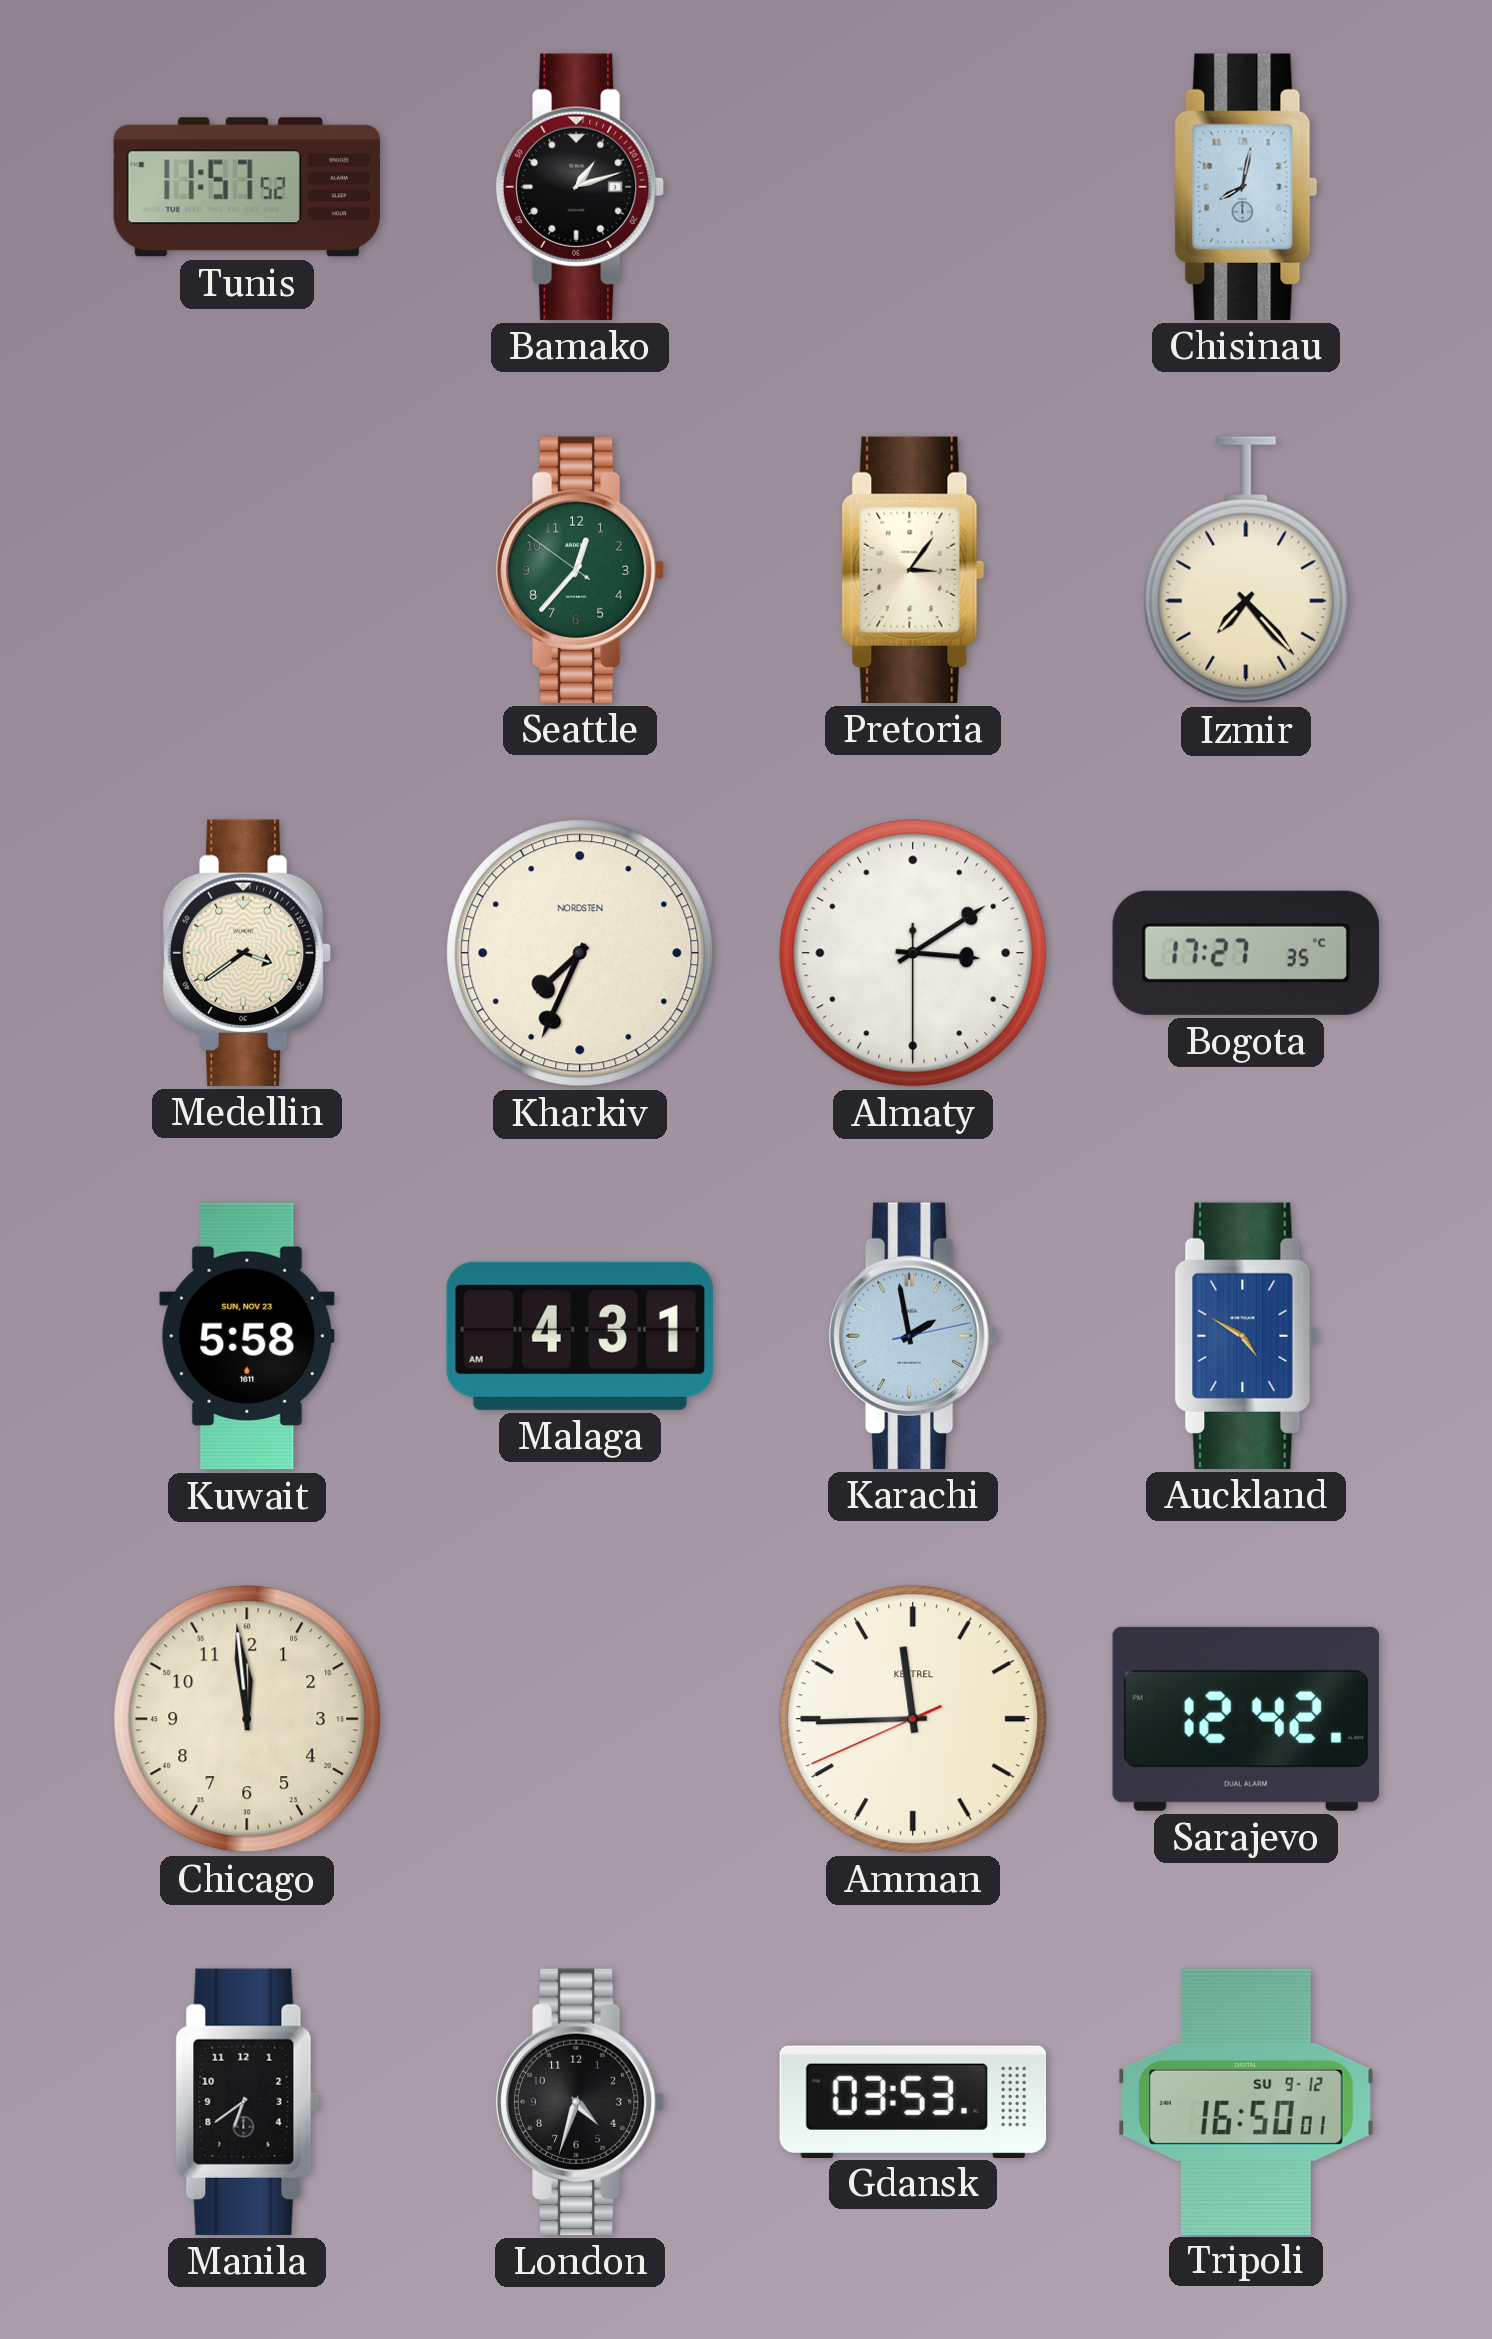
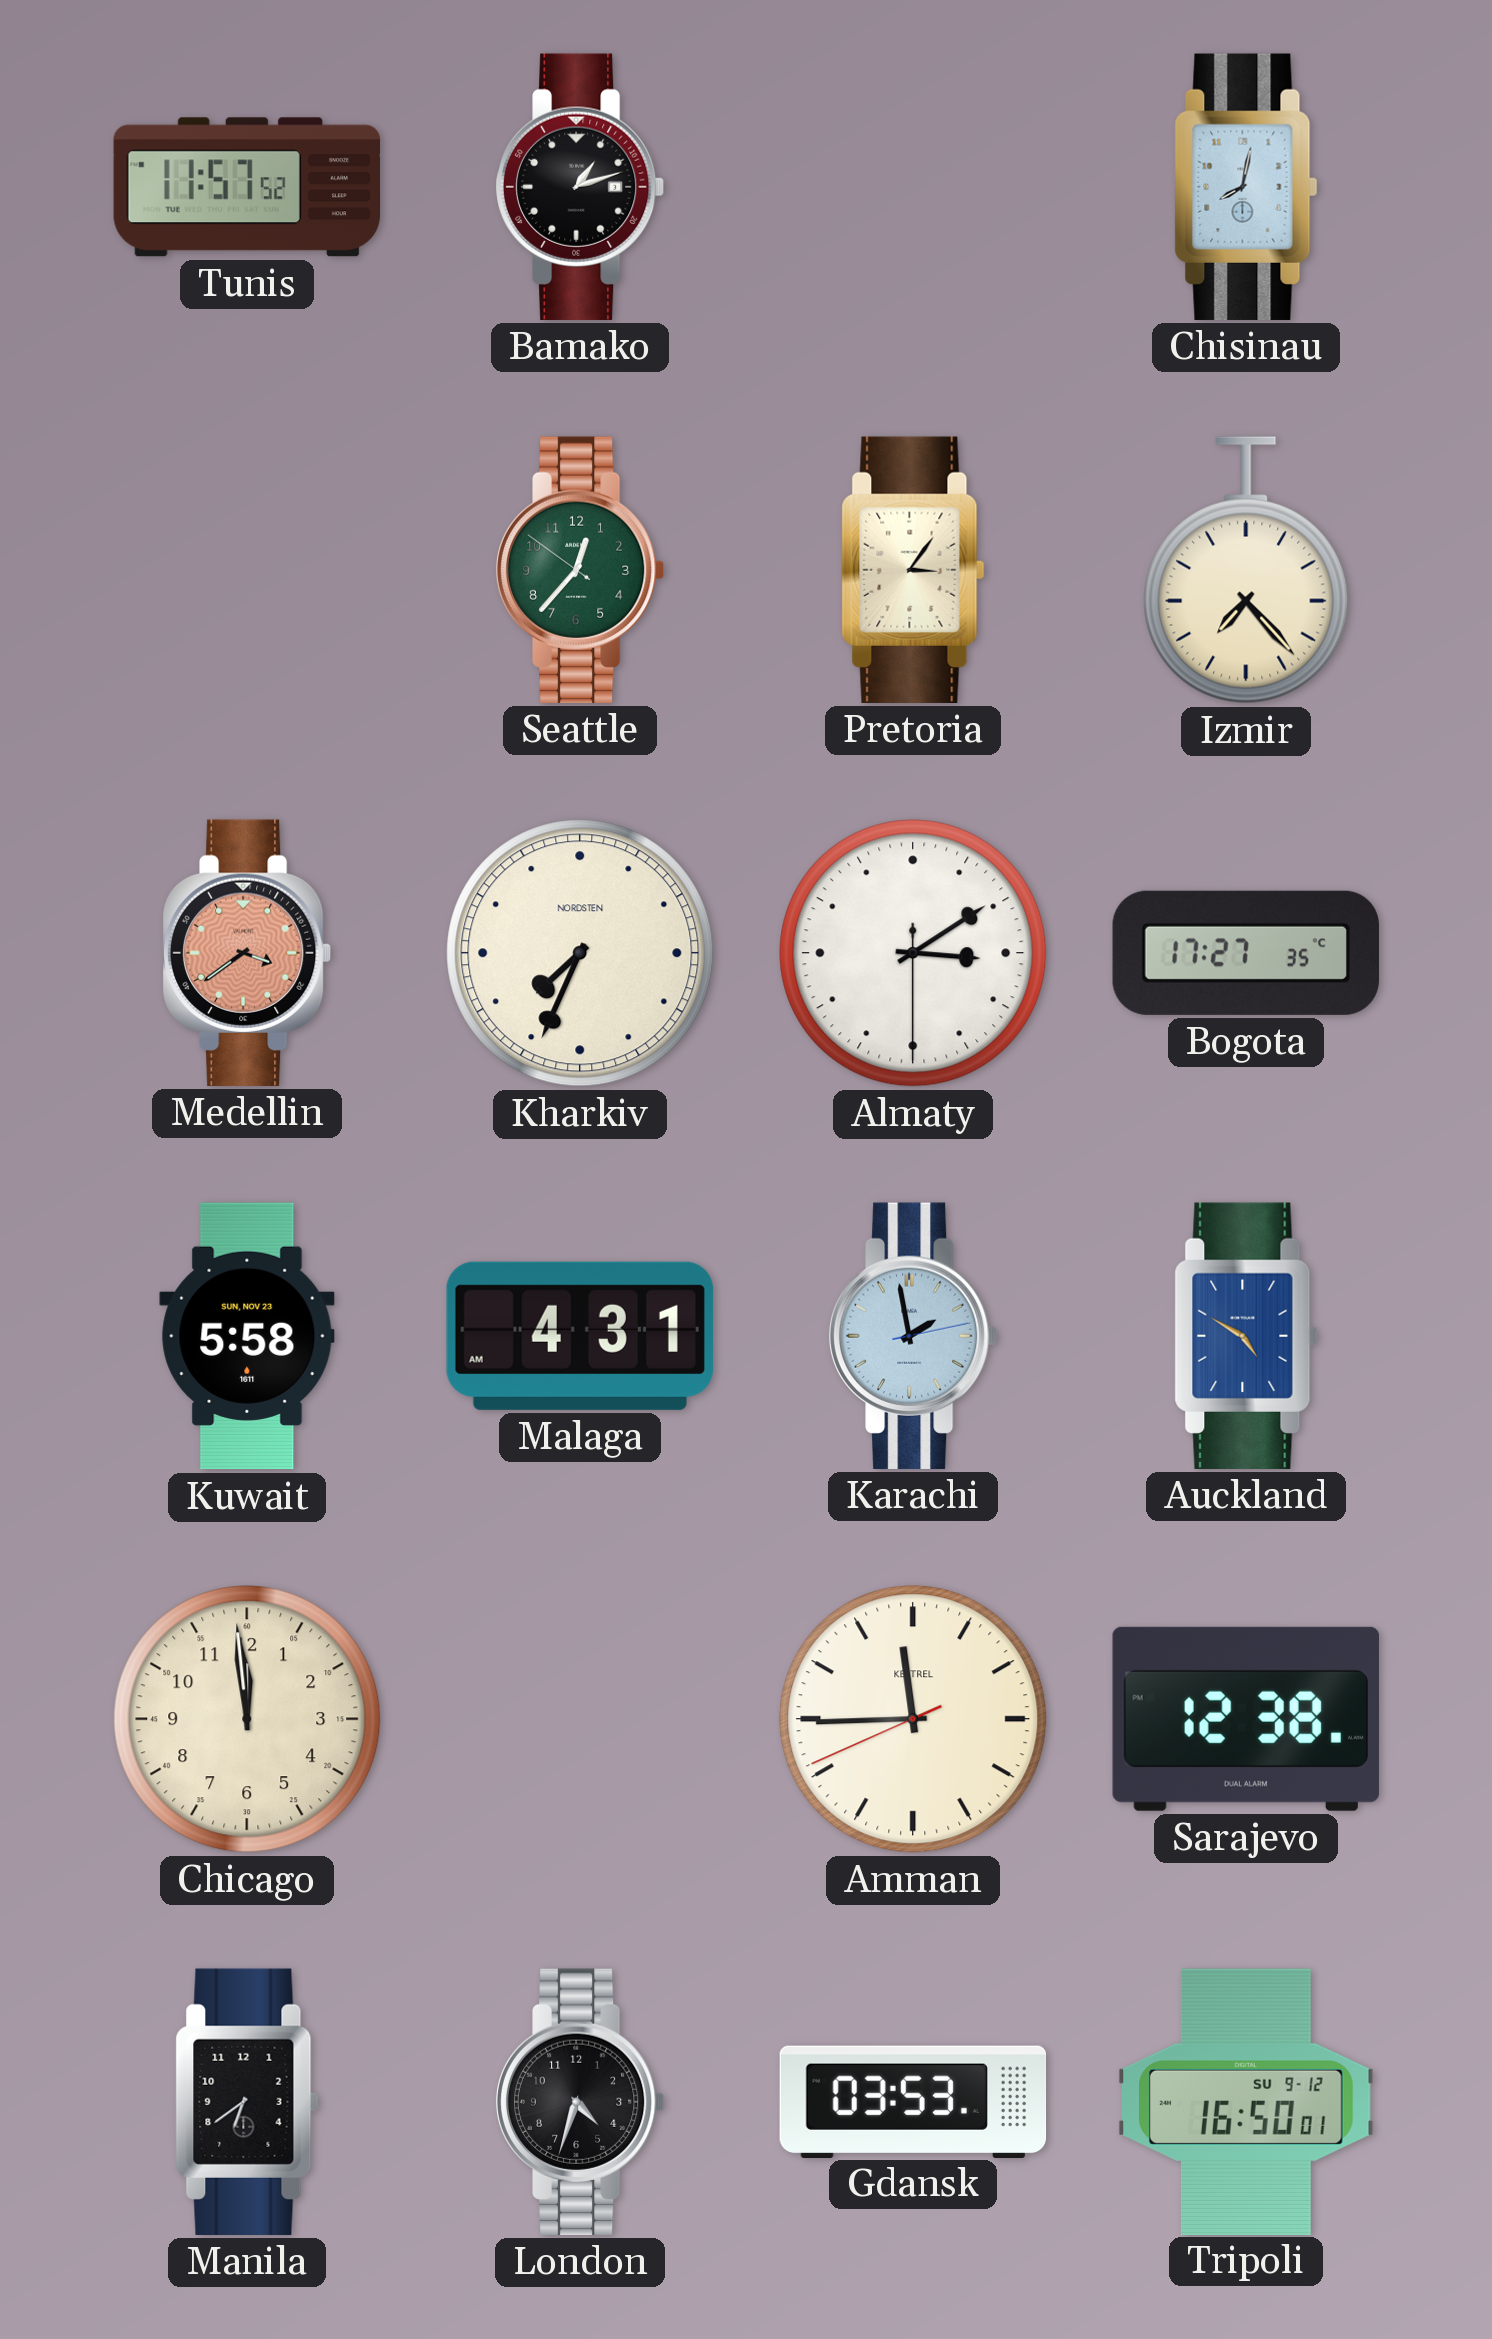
Medellin dial: cream -> salmon (247, 953)
Sarajevo: 12:42 -> 12:38 (1246, 1719)
